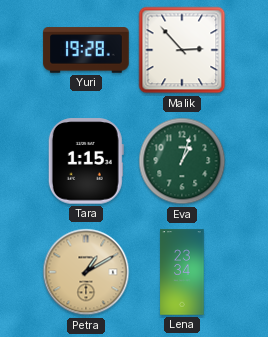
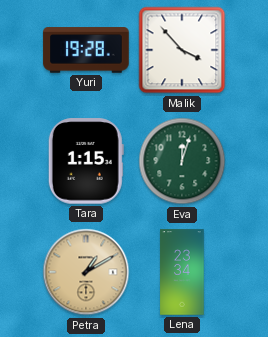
Malik: 2:53 -> 3:53 (182, 50)
Eva: 1:03 -> 12:03 (182, 161)
